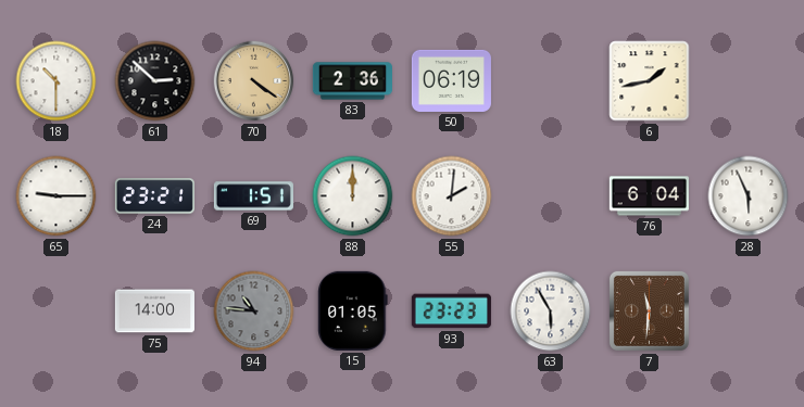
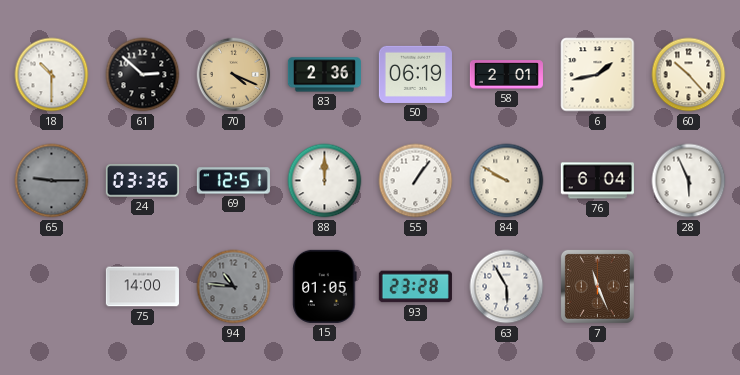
70: 4:21 -> 4:19 (234, 75)
58: none -> 2:01 (506, 75)
60: none -> 10:23 (689, 75)
65 dial: white -> grey (52, 181)
24: 23:21 -> 03:36 (142, 181)
69: 1:51 -> 12:51 (233, 181)
55: 2:01 -> 1:06 (416, 181)
84: none -> 9:50 (507, 181)
93: 23:23 -> 23:28 (415, 287)
7: 11:31 -> 11:26 (597, 286)
